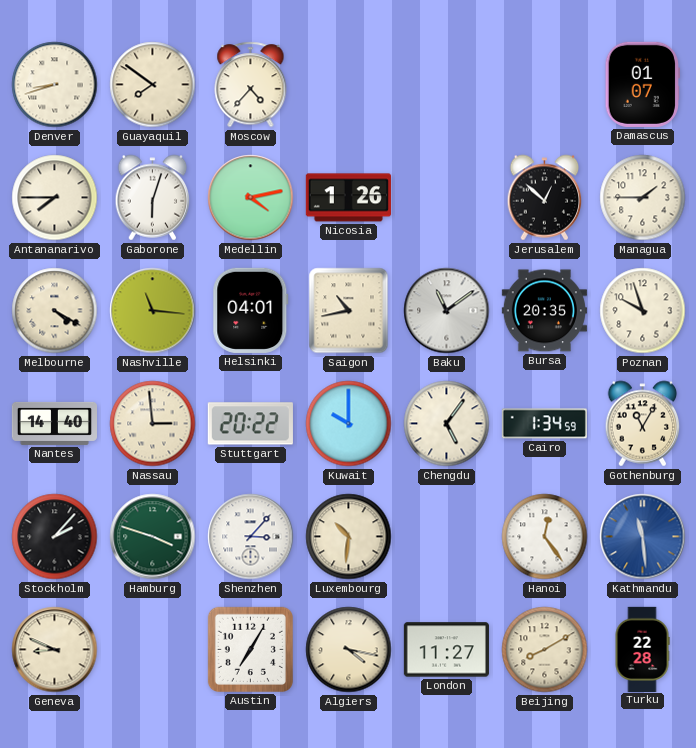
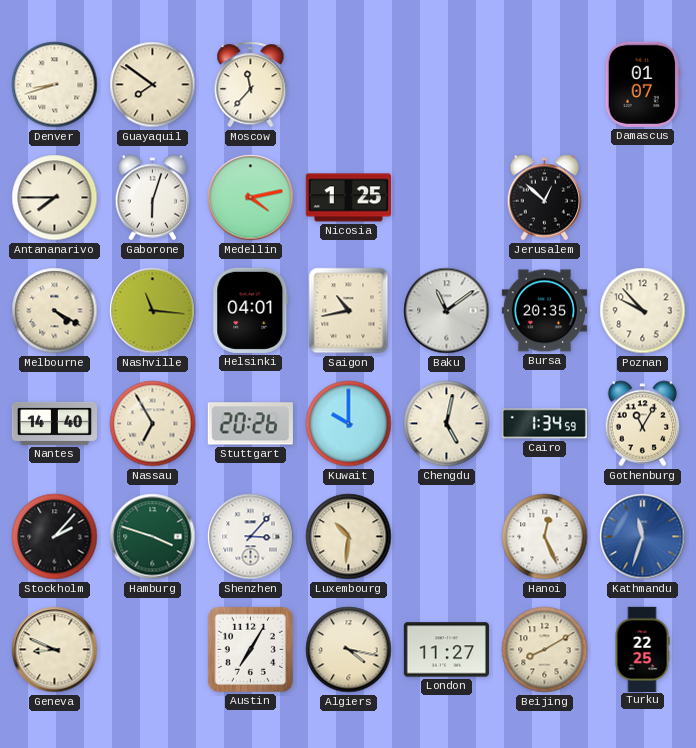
Moscow: 4:37 -> 11:37 (251, 85)
Nicosia: 1:26 -> 1:25 (348, 198)
Managua: 1:45 -> none (643, 198)
Poznan: 9:57 -> 9:53 (643, 311)
Nassau: 2:59 -> 6:55 (153, 424)
Stuttgart: 20:22 -> 20:26 (250, 424)
Chengdu: 5:06 -> 5:02 (447, 424)
Hanoi: 12:24 -> 12:26 (545, 537)
Kathmandu: 11:29 -> 11:33 (643, 537)
Turku: 22:28 -> 22:25 (642, 649)
